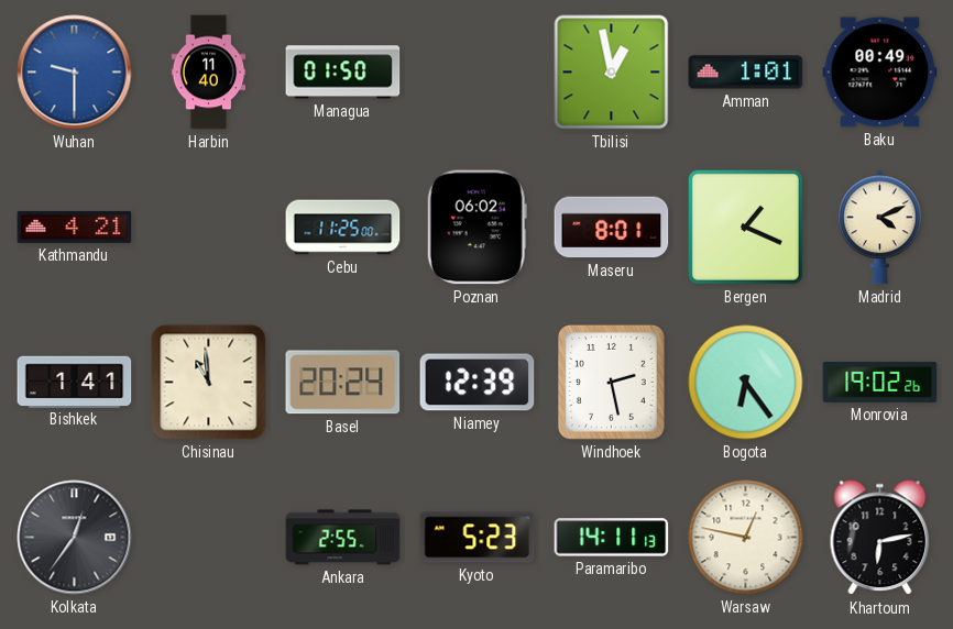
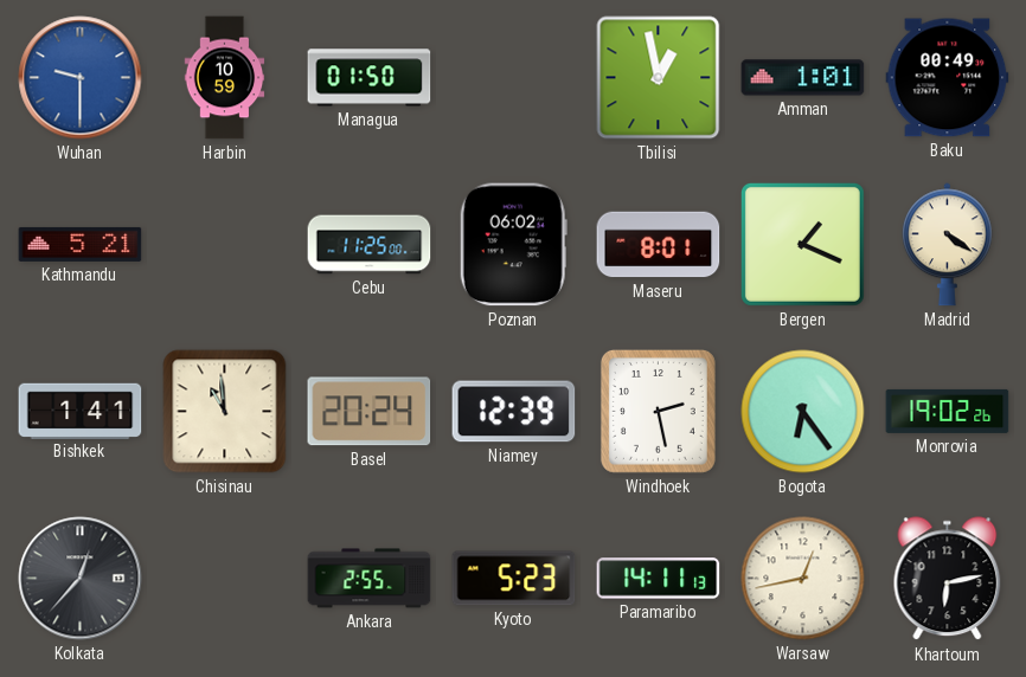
Harbin: 11:40 -> 10:59 (225, 78)
Kathmandu: 4:21 -> 5:21 (81, 244)
Madrid: 4:11 -> 4:21 (948, 245)
Kolkata: 12:36 -> 12:37 (81, 579)
Warsaw: 12:47 -> 12:43 (803, 579)
